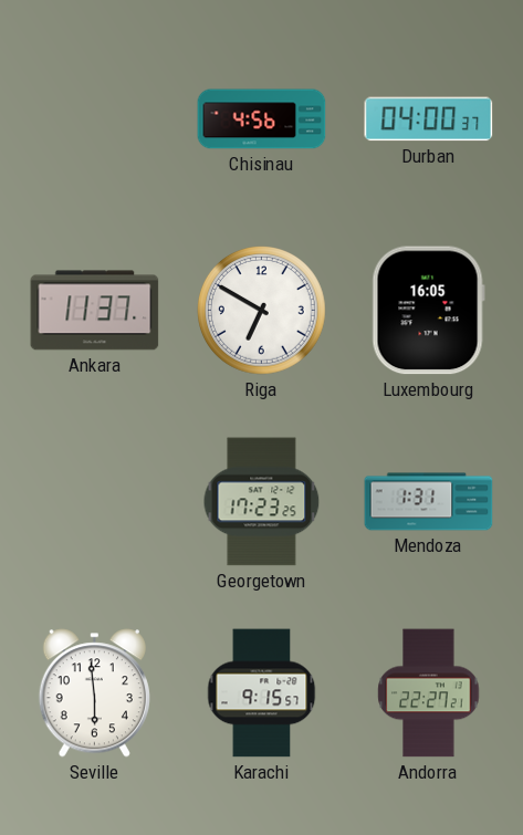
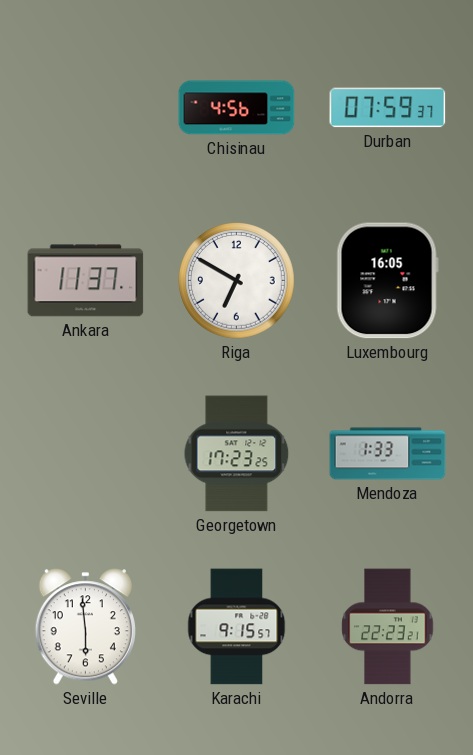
Durban: 04:00 -> 07:59 (388, 108)
Mendoza: 1:31 -> 1:33 (388, 454)
Andorra: 22:27 -> 22:23 (388, 627)
